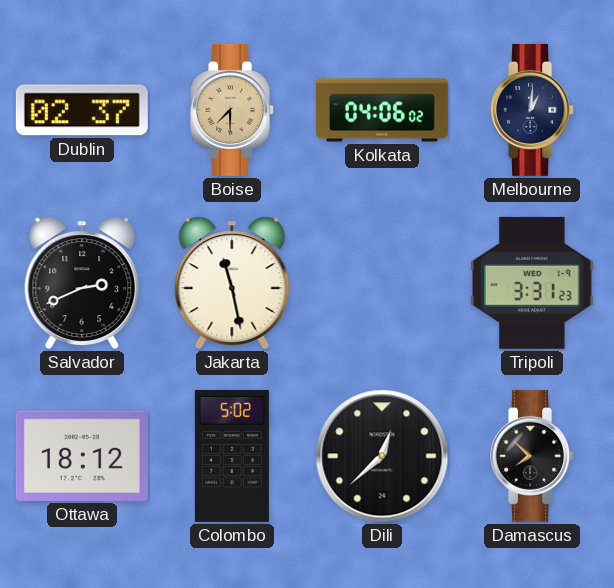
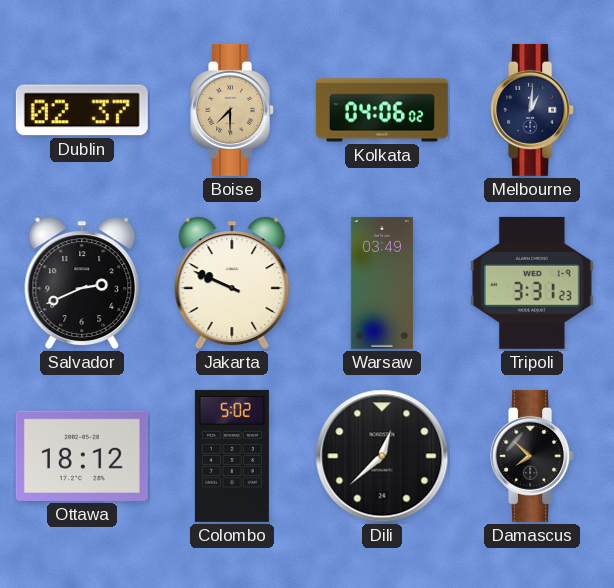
Jakarta: 11:28 -> 9:49 (232, 283)
Warsaw: none -> 03:49 (382, 283)
